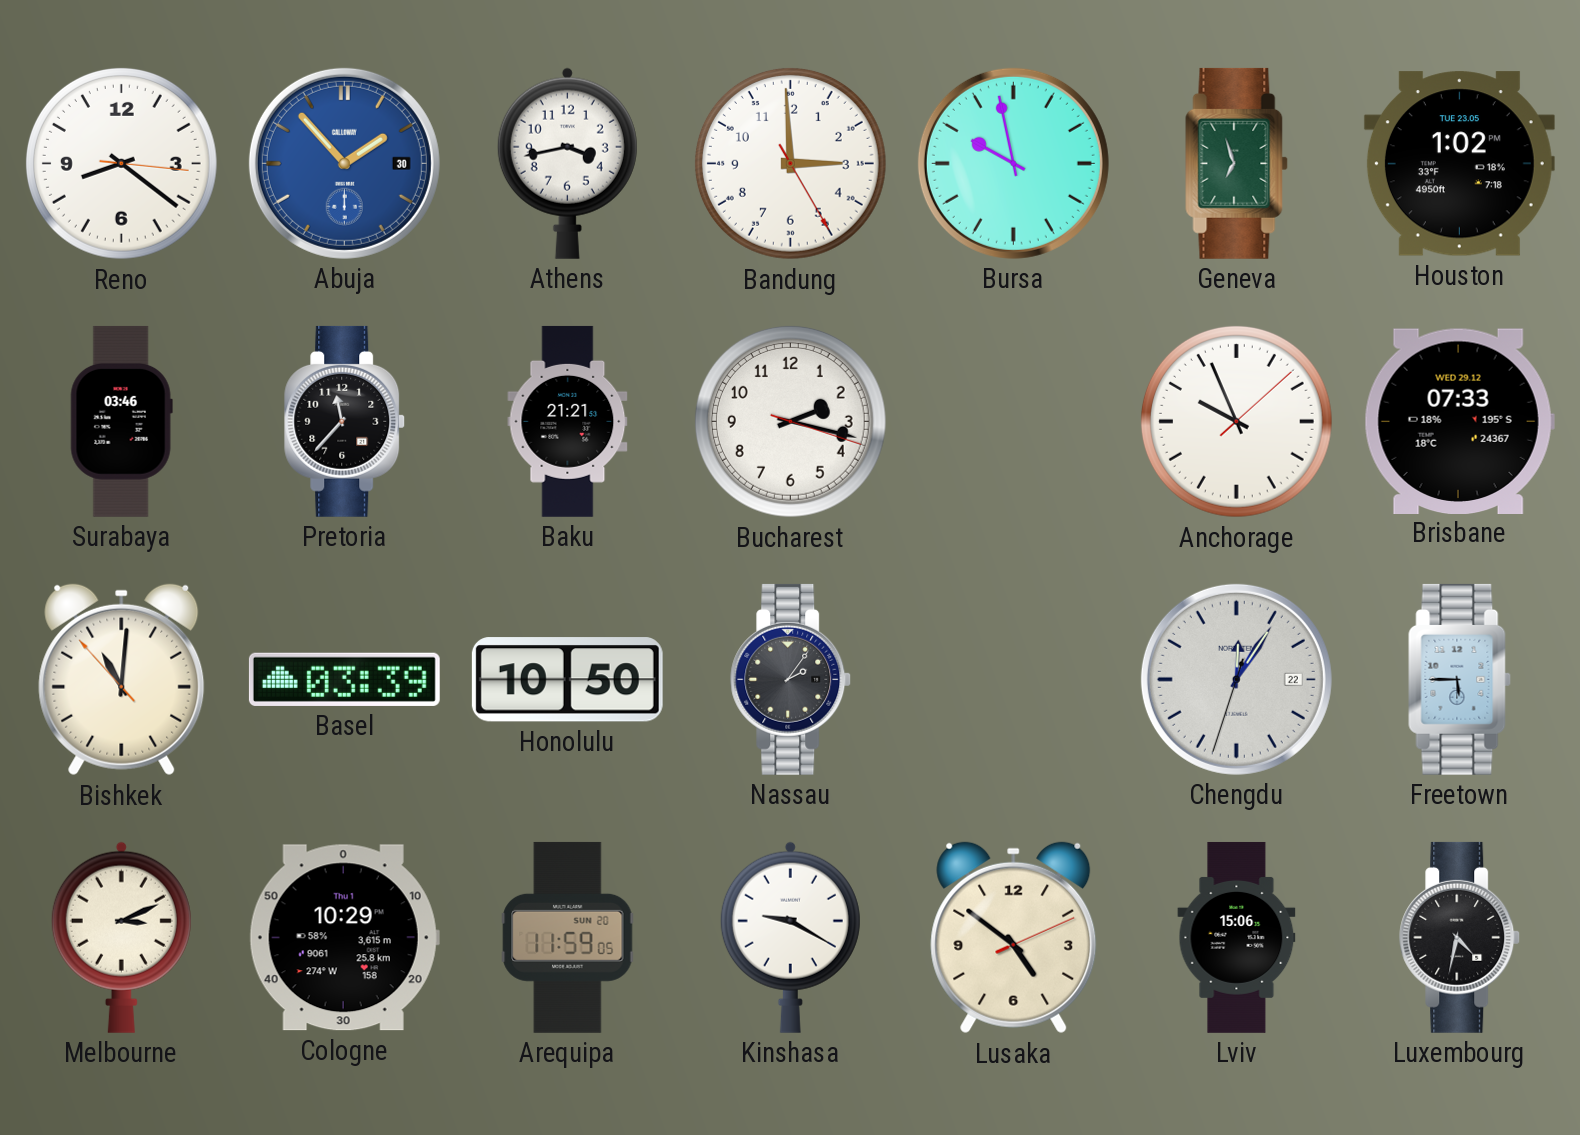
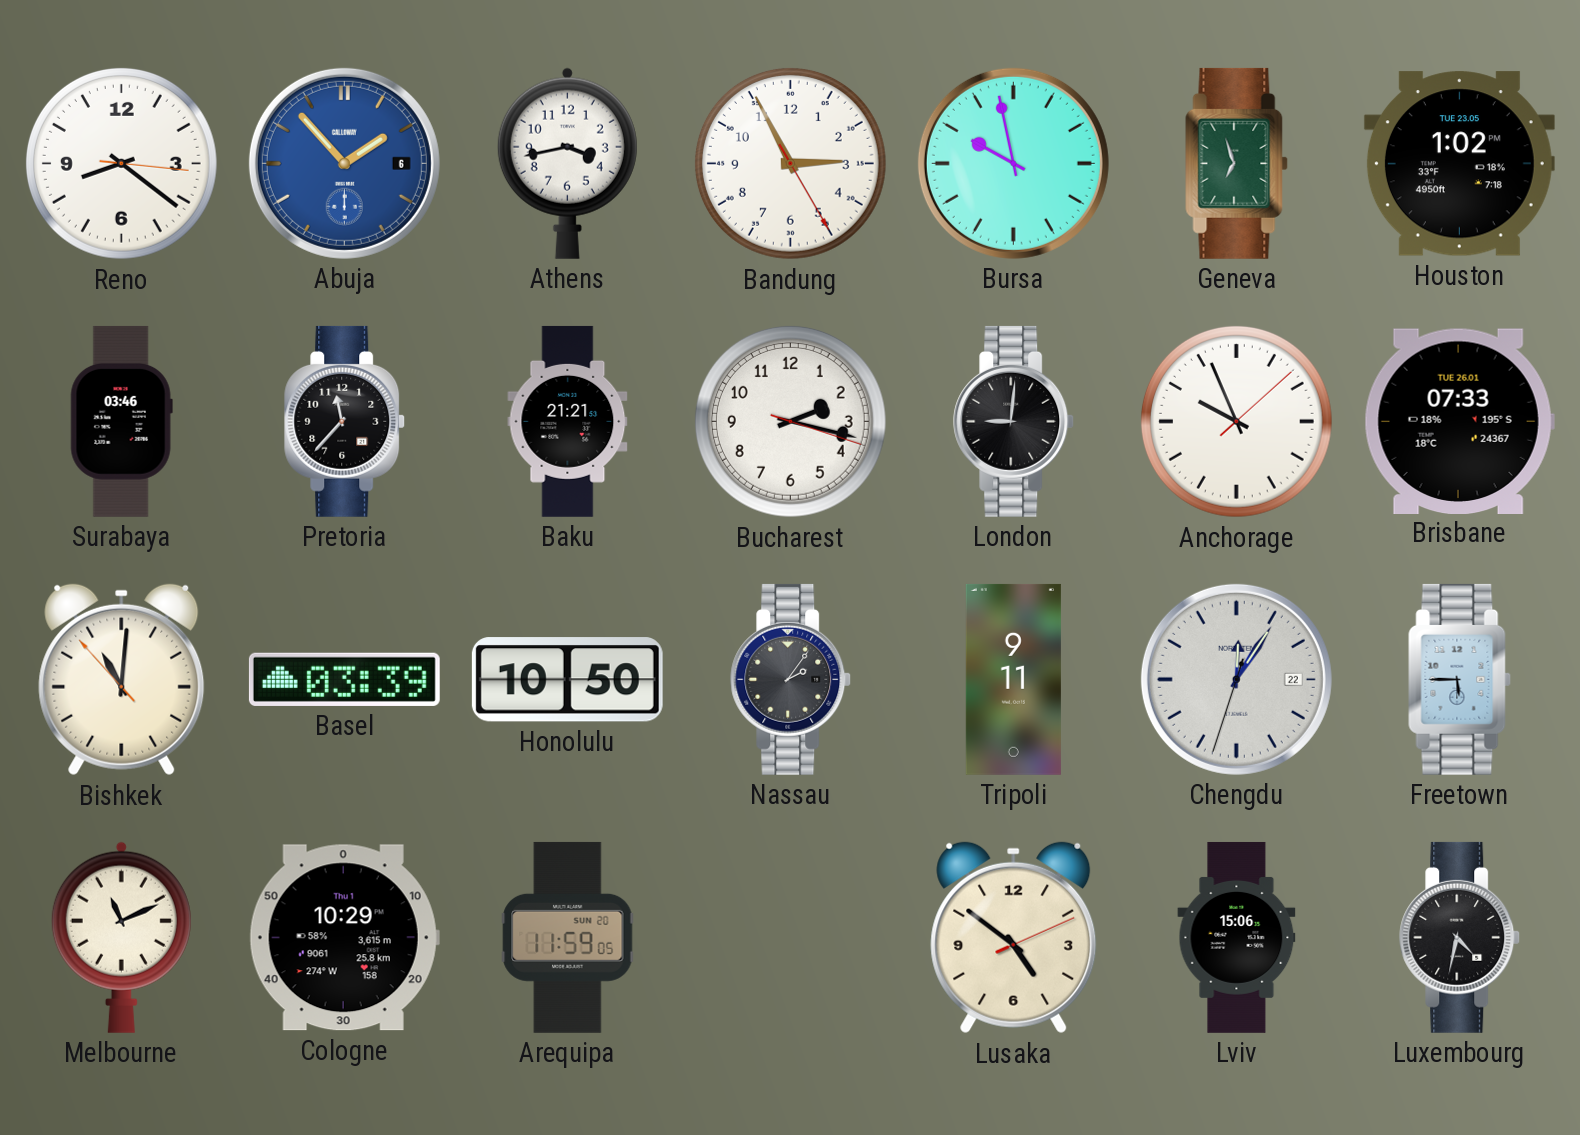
Abuja date: 30 -> 6 (344, 163)
Bandung: 2:59 -> 2:55 (790, 163)
London: none -> 9:01 (1014, 421)
Brisbane date: WED 29.12 -> TUE 26.01 (1459, 421)
Tripoli: none -> 9:11 (1013, 679)
Melbourne: 3:11 -> 11:11 (121, 937)
Kinshasa: 9:20 -> none (790, 937)
